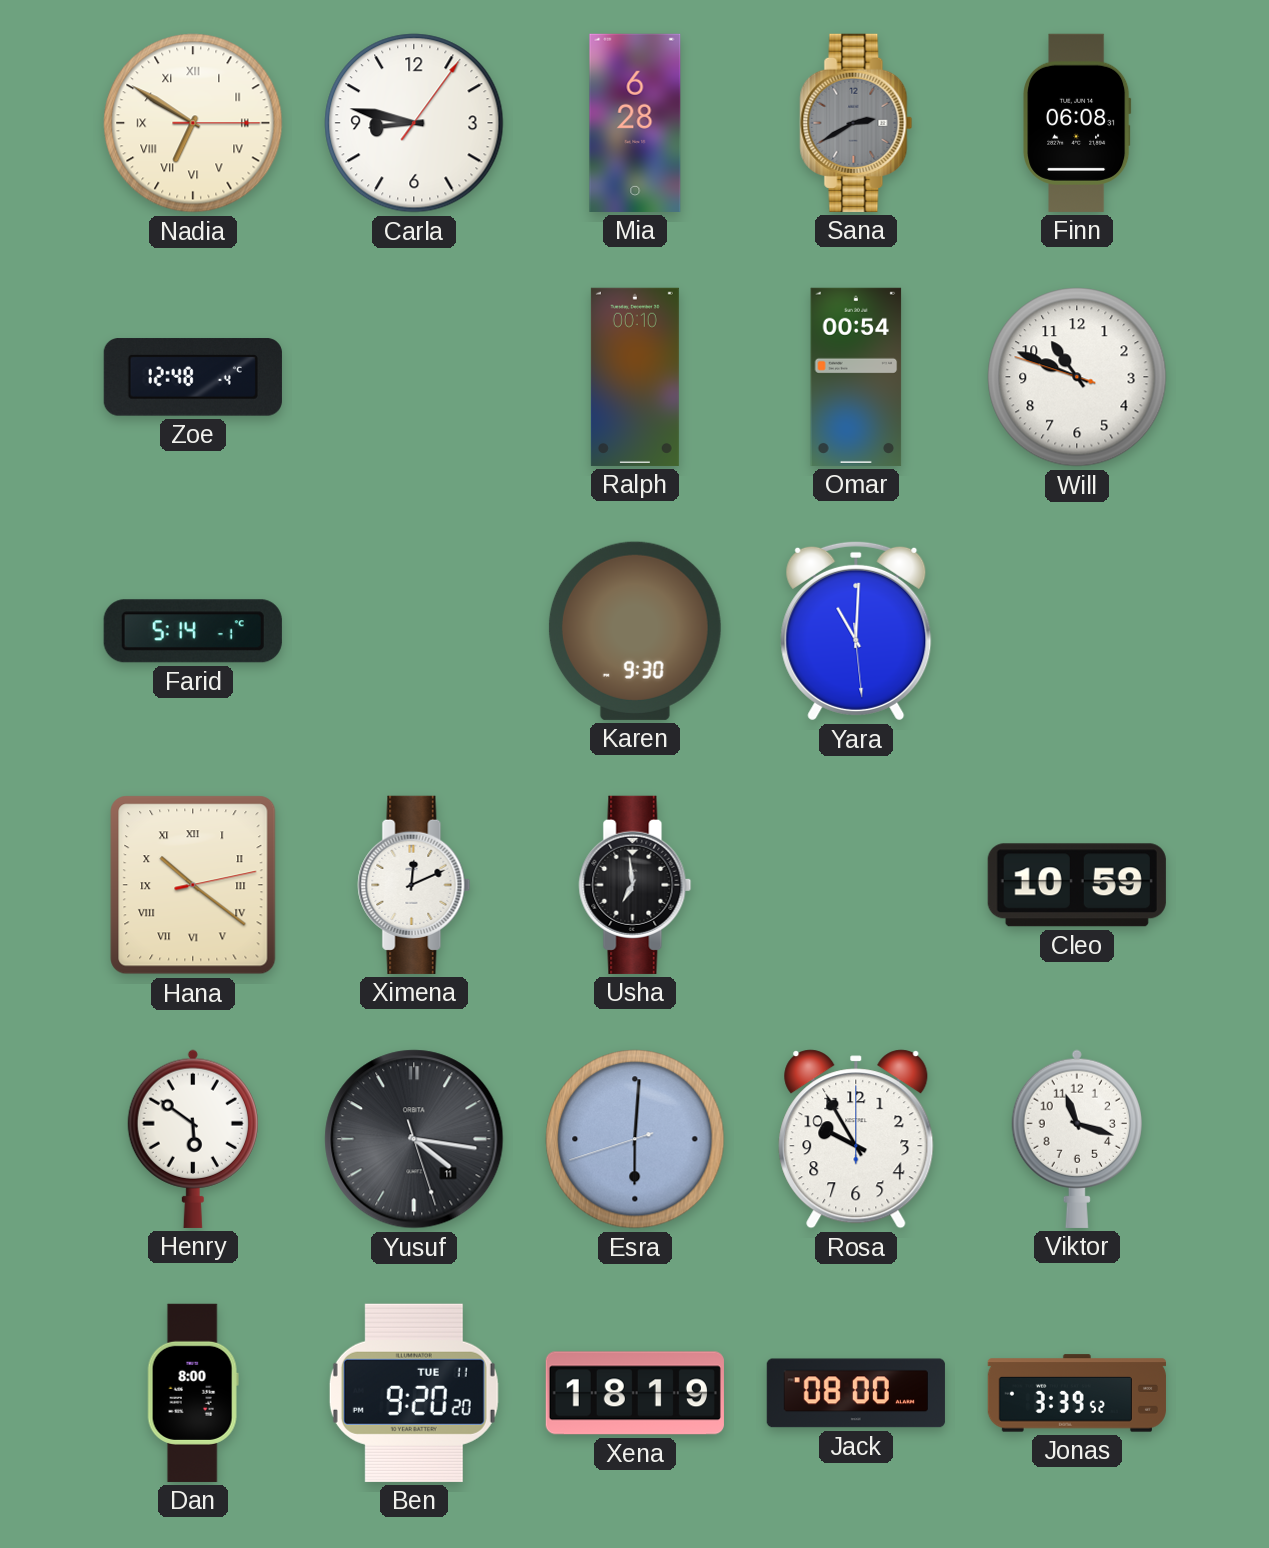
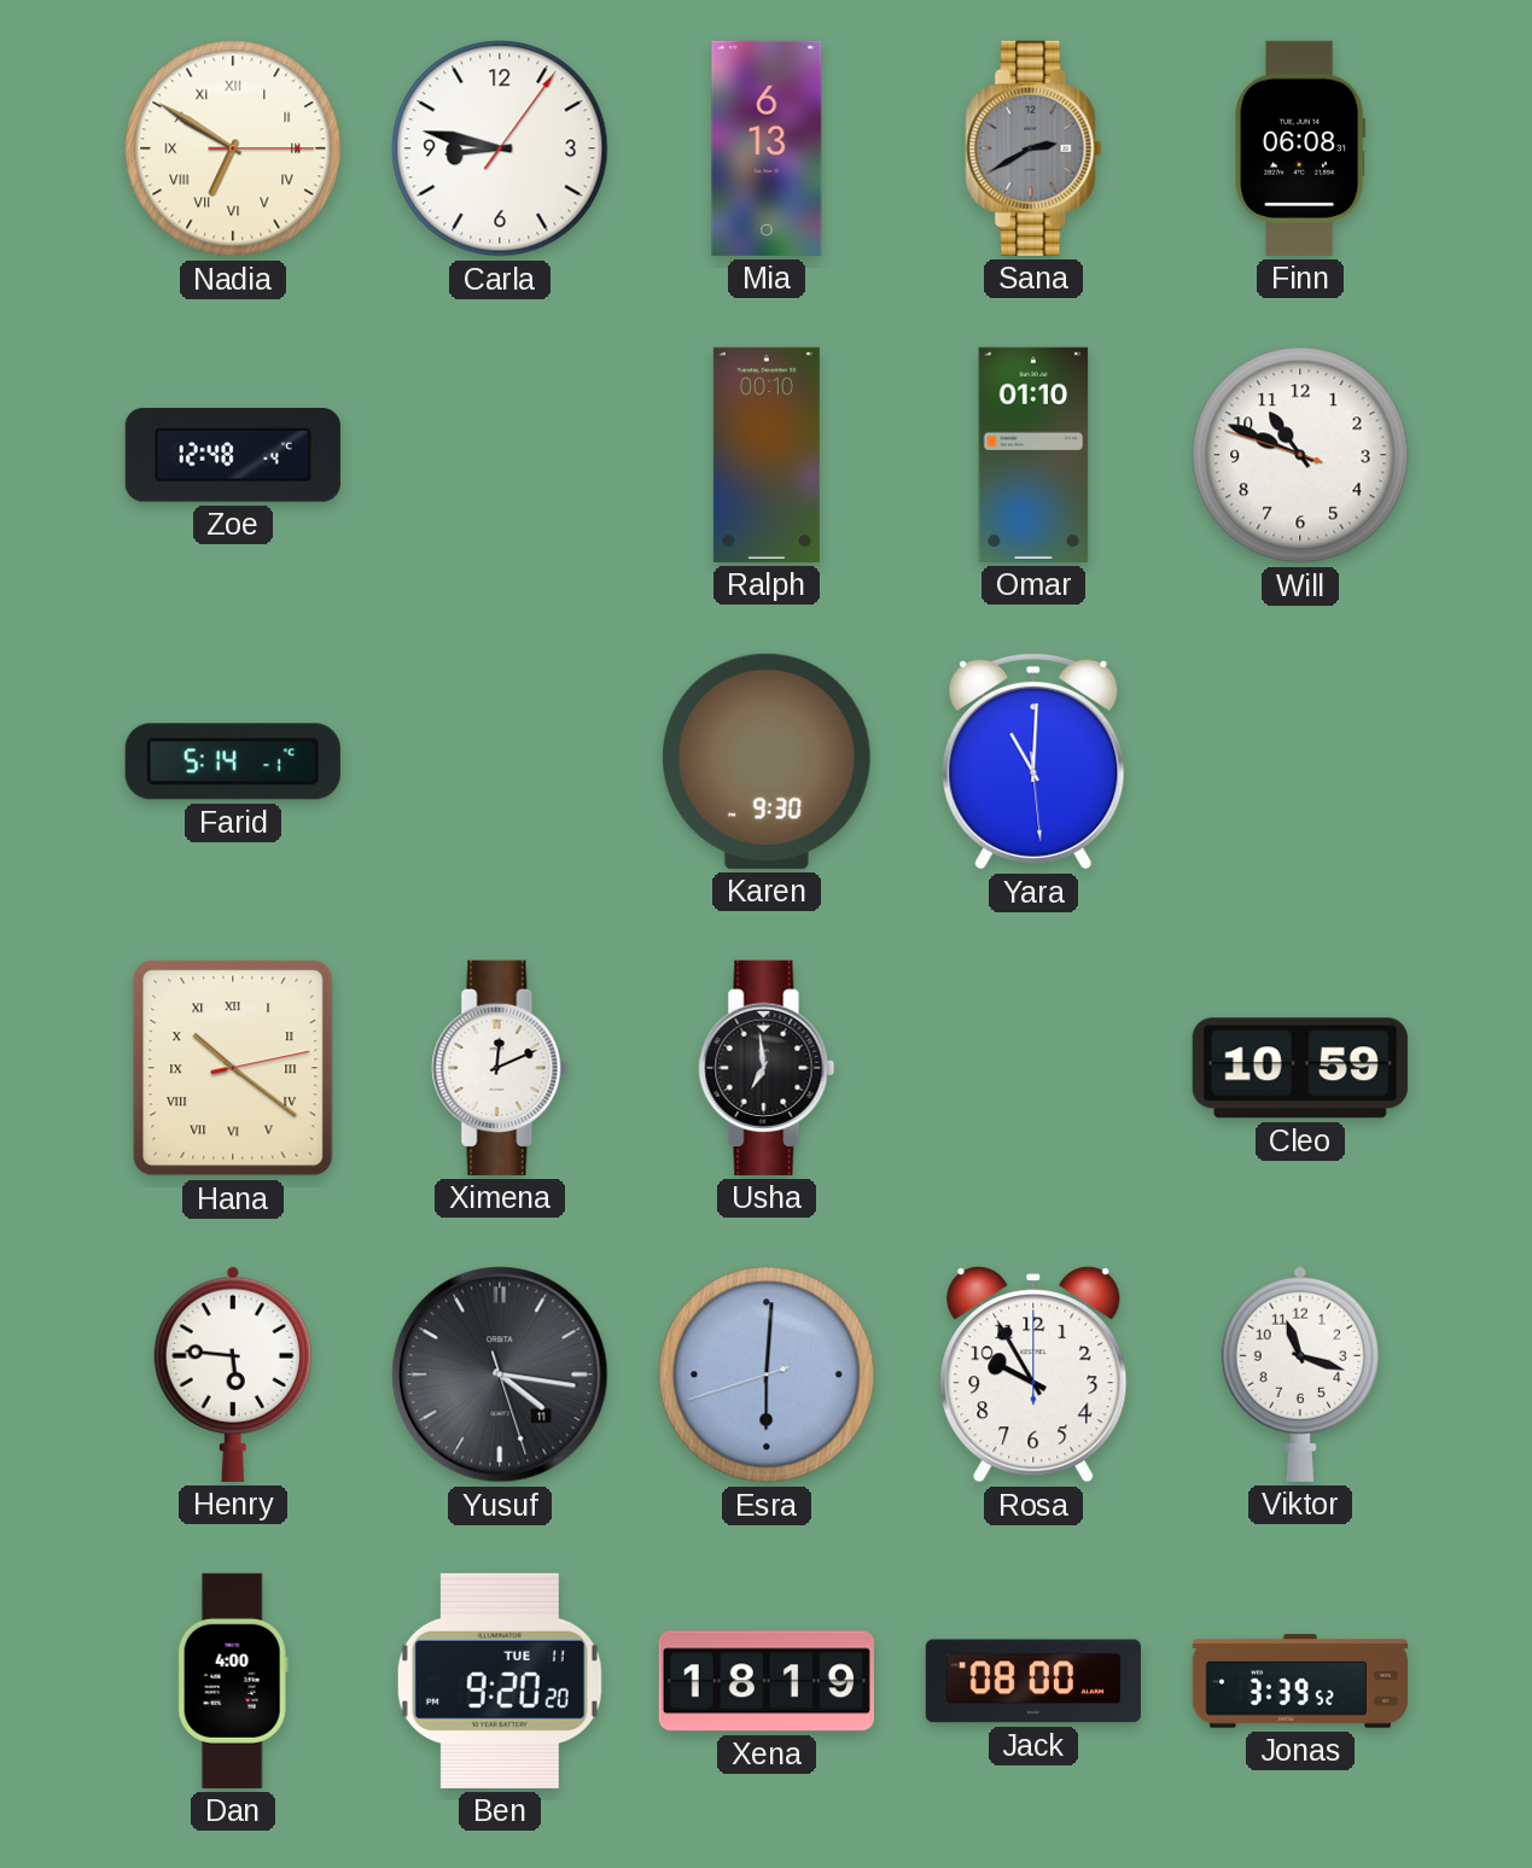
Mia: 6:28 -> 6:13 (767, 148)
Omar: 00:54 -> 01:10 (1033, 455)
Henry: 5:51 -> 5:46 (233, 1374)
Dan: 8:00 -> 4:00 (233, 1681)
